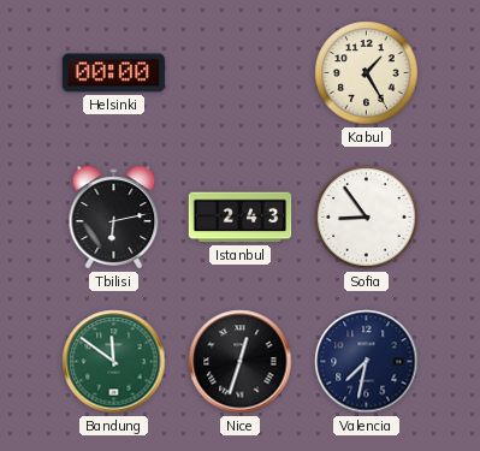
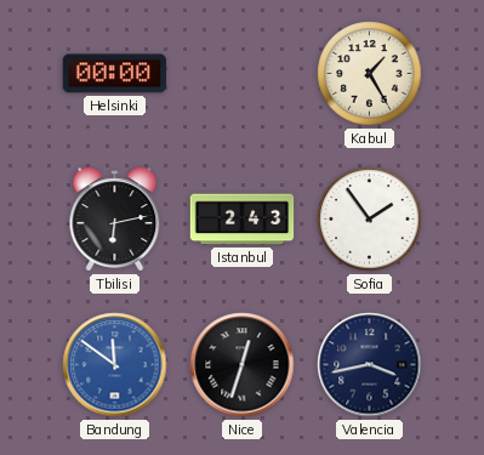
Sofia: 8:54 -> 1:54 (370, 220)
Bandung dial: green -> blue (115, 365)
Valencia: 7:32 -> 3:43 (370, 365)
